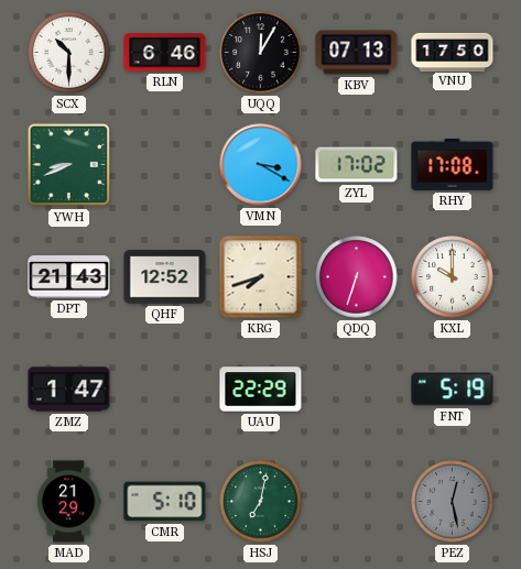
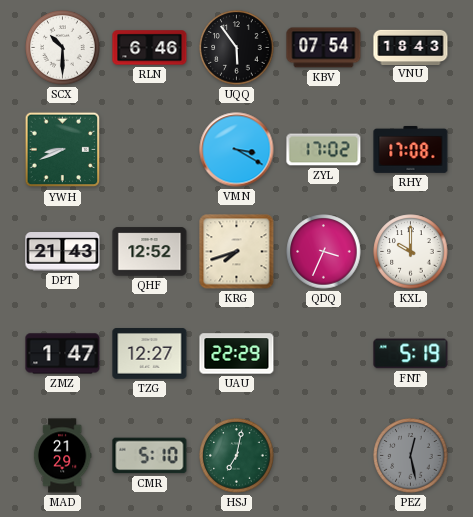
UQQ: 12:05 -> 5:54 (237, 48)
KBV: 07:13 -> 07:54 (324, 48)
VNU: 17:50 -> 18:43 (411, 47)
QDQ: 6:33 -> 3:34 (324, 252)
TZG: none -> 12:27 (150, 354)
